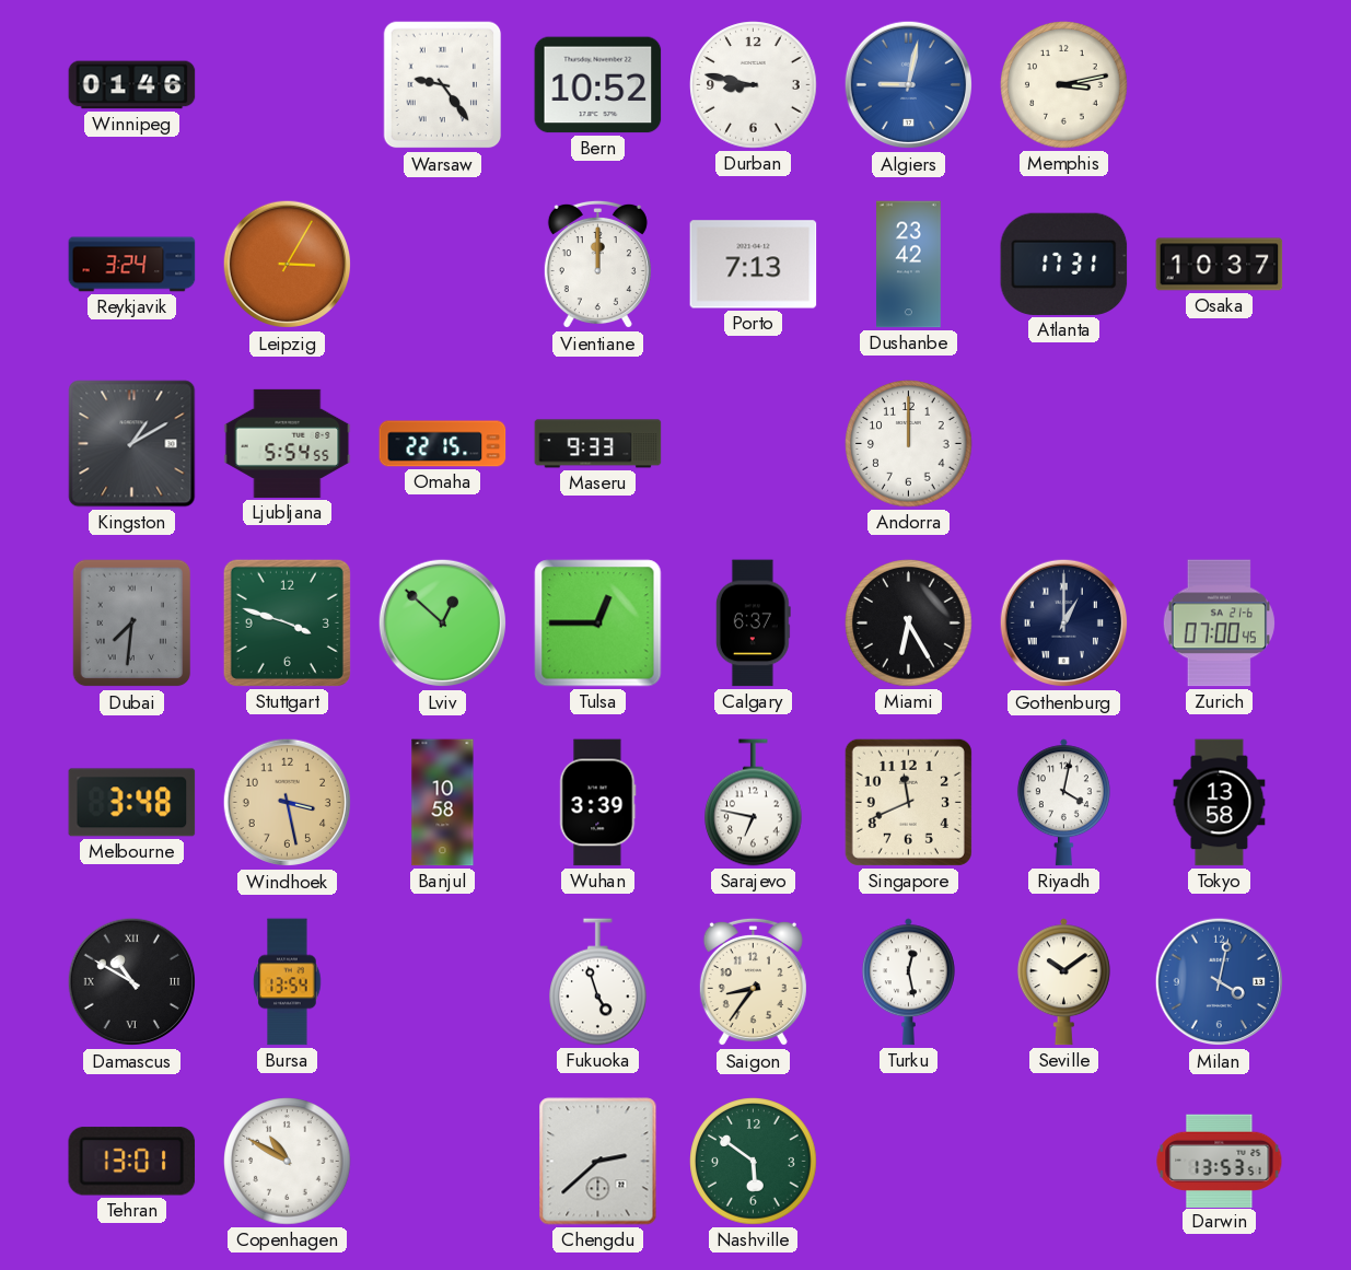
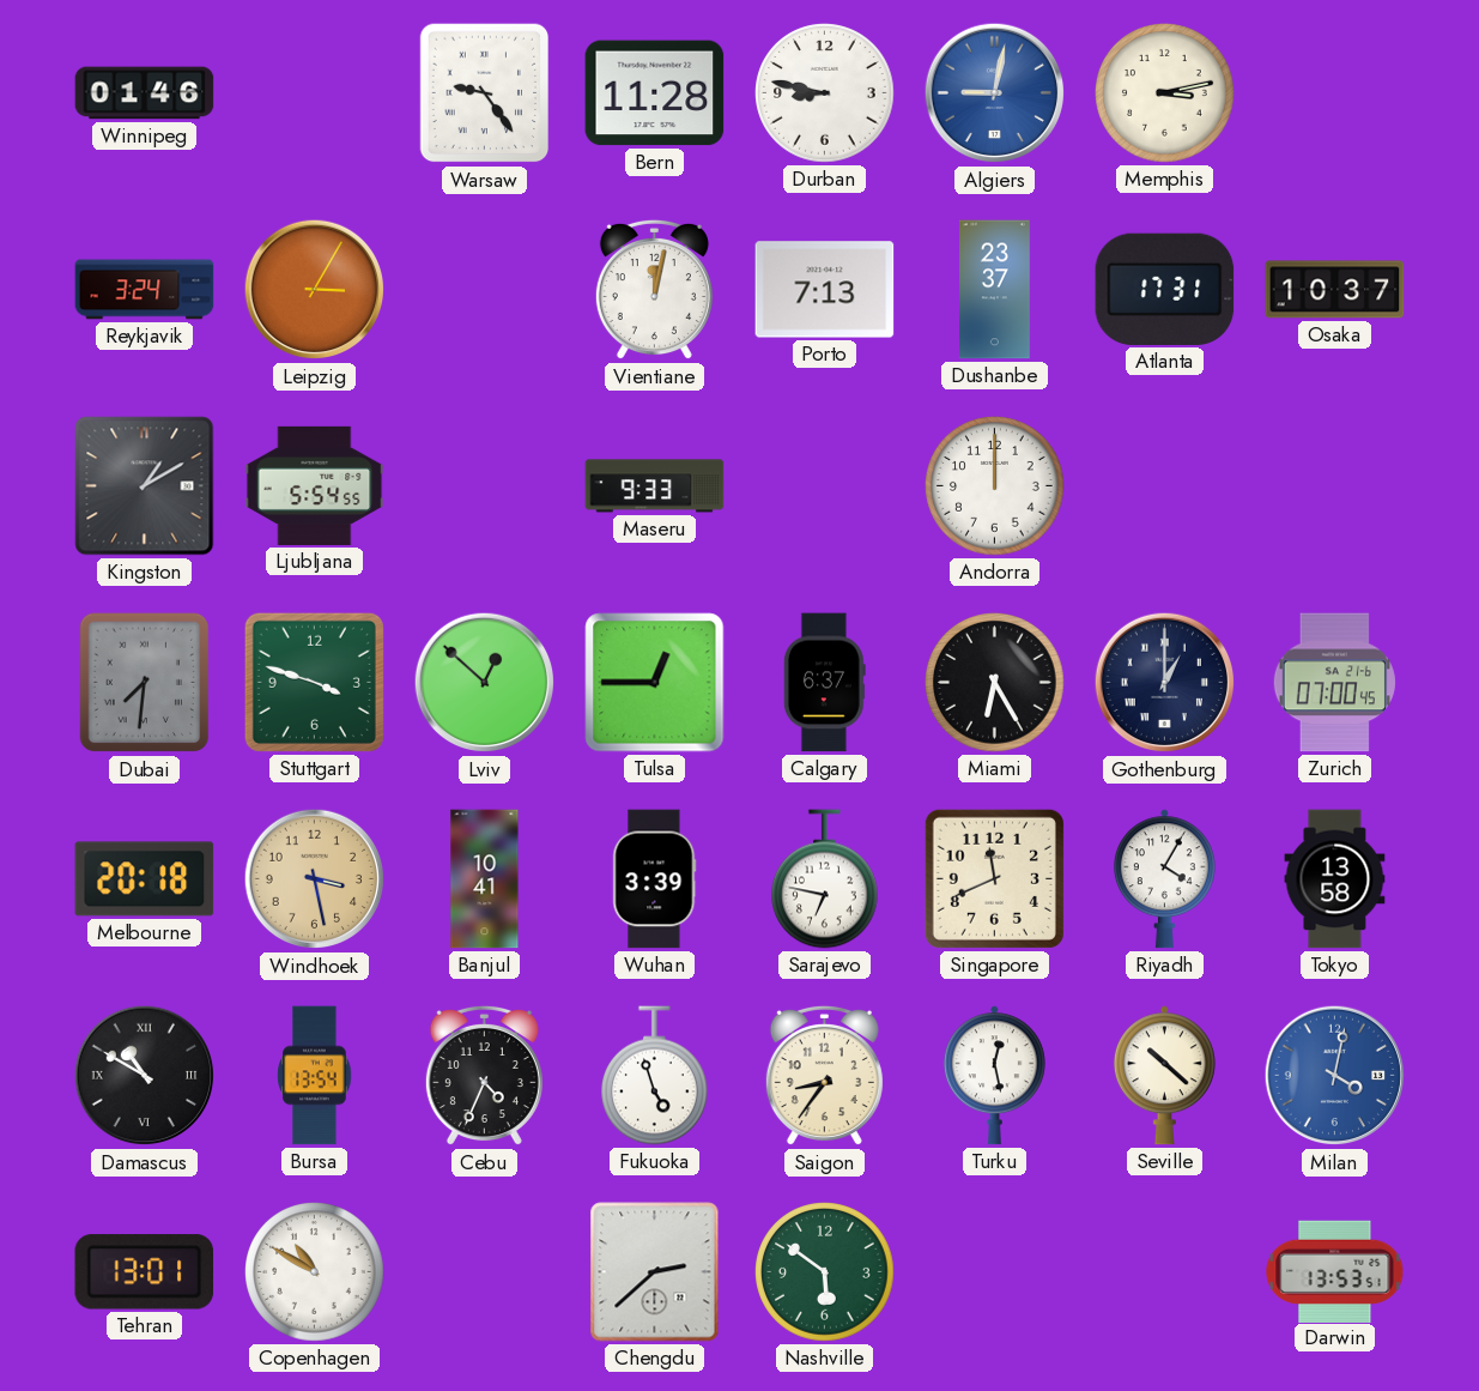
Bern: 10:52 -> 11:28 (655, 93)
Vientiane: 12:00 -> 12:02 (654, 290)
Dushanbe: 23:42 -> 23:37 (995, 290)
Omaha: 22:15 -> none (443, 444)
Melbourne: 3:48 -> 20:18 (145, 879)
Banjul: 10:58 -> 10:41 (485, 879)
Riyadh: 4:02 -> 4:05 (1164, 879)
Cebu: none -> 4:34 (484, 1076)
Seville: 10:09 -> 10:22 (1164, 1076)
